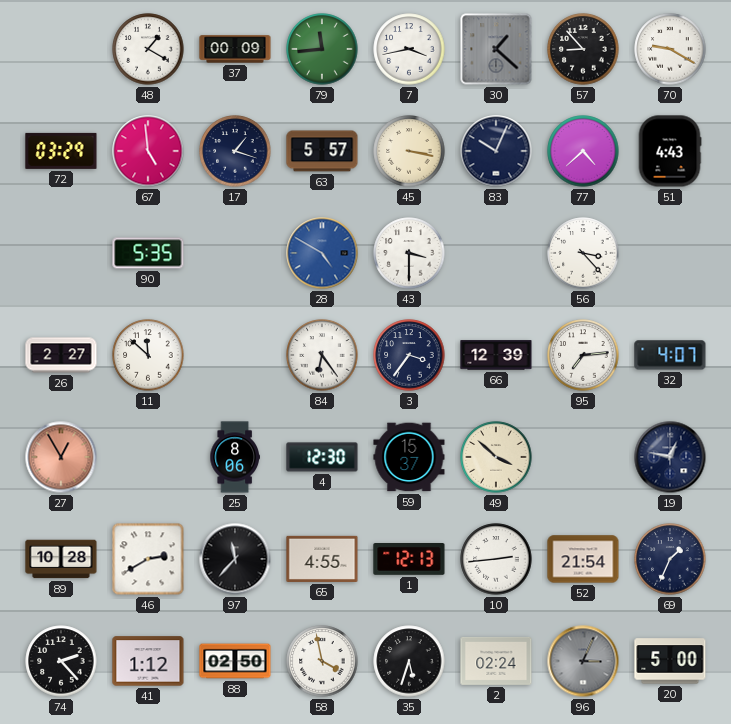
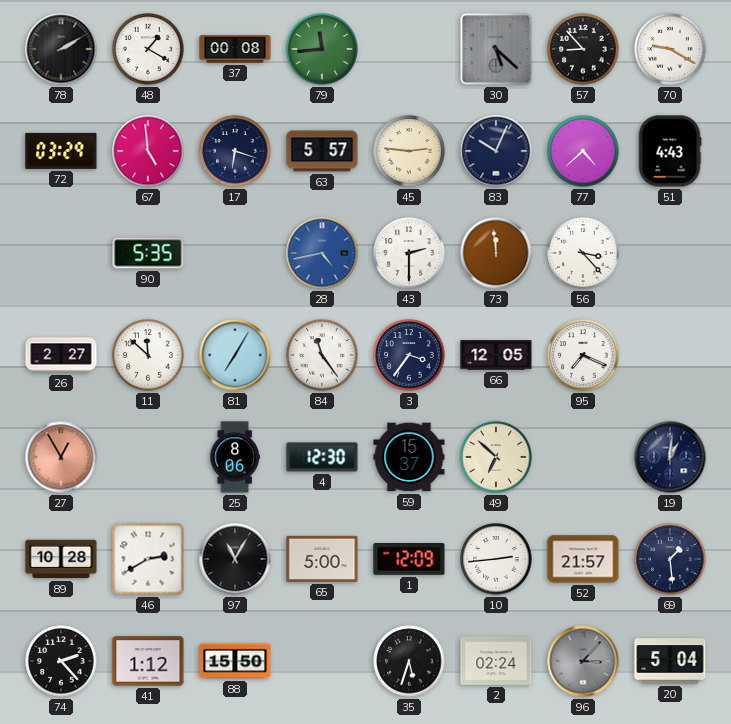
78: none -> 2:10 (61, 49)
37: 00:09 -> 00:08 (235, 49)
7: 3:43 -> none (409, 49)
30: 1:22 -> 5:22 (496, 49)
17: 1:18 -> 6:18 (235, 151)
45: 3:17 -> 2:46 (409, 151)
28: 4:50 -> 4:43 (322, 253)
43: 3:30 -> 2:30 (409, 253)
73: none -> 11:59 (496, 253)
81: none -> 7:05 (235, 355)
84: 6:24 -> 11:24 (322, 355)
66: 12:39 -> 12:05 (496, 355)
95: 7:14 -> 7:19 (583, 355)
32: 4:07 -> none (670, 355)
49: 3:52 -> 6:52 (496, 457)
19: 12:47 -> 1:01 (670, 457)
97: 11:37 -> 11:05 (235, 559)
65: 4:55 -> 5:00 (322, 559)
1: 12:13 -> 12:09 (409, 560)
52: 21:54 -> 21:57 (583, 559)
69: 1:34 -> 1:29 (670, 559)
88: 02:50 -> 15:50 (235, 661)
58: 3:58 -> none (322, 661)
96: 3:04 -> 3:07 (583, 661)
20: 5:00 -> 5:04 (670, 661)
